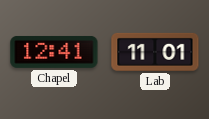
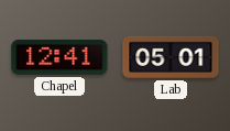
Lab: 11:01 -> 05:01 (171, 57)
